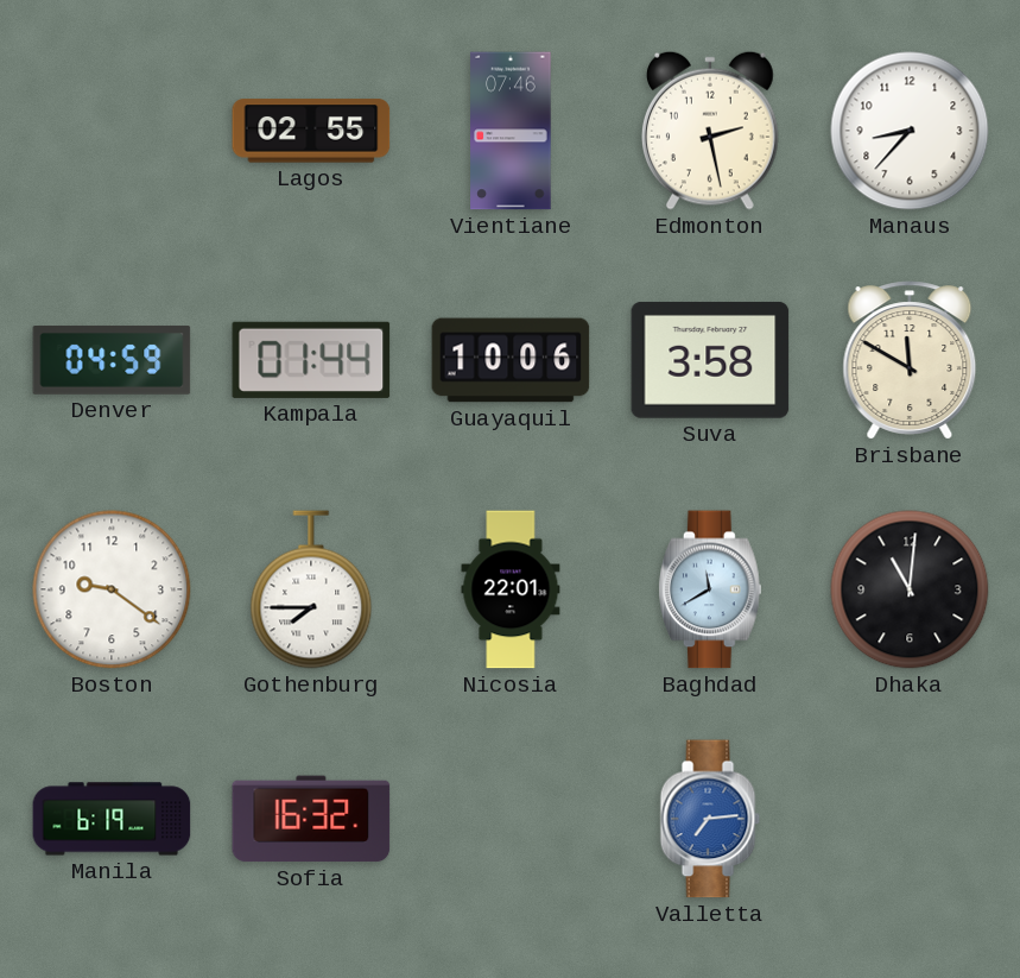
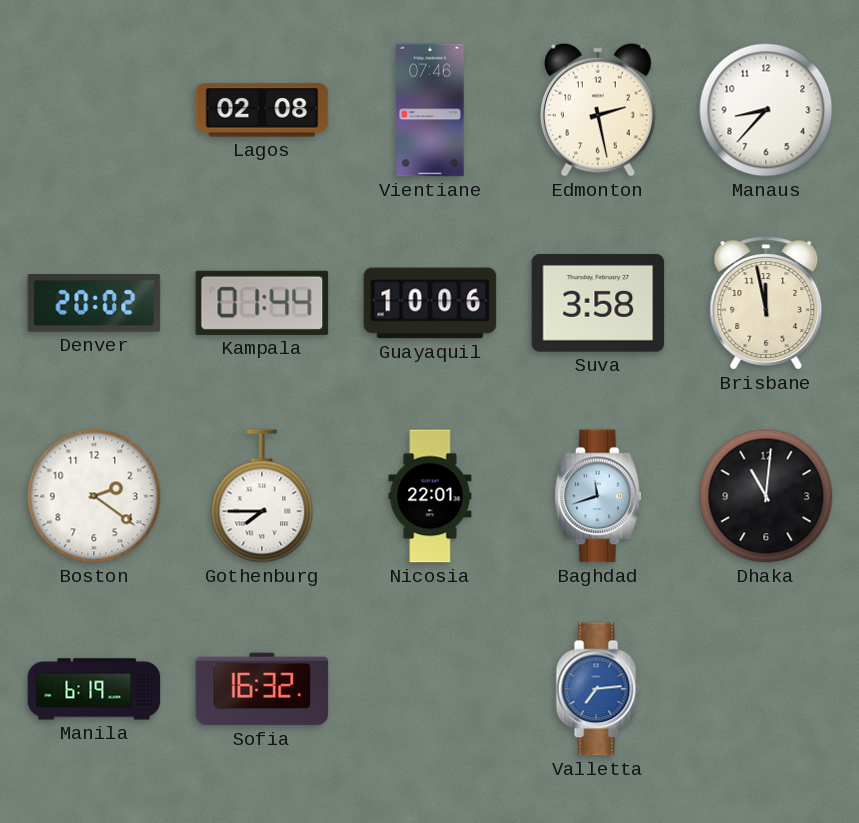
Lagos: 02:55 -> 02:08 (262, 110)
Denver: 04:59 -> 20:02 (94, 304)
Brisbane: 11:50 -> 11:58 (766, 303)
Boston: 9:21 -> 2:21 (94, 496)
Baghdad: 11:40 -> 11:42 (599, 496)
